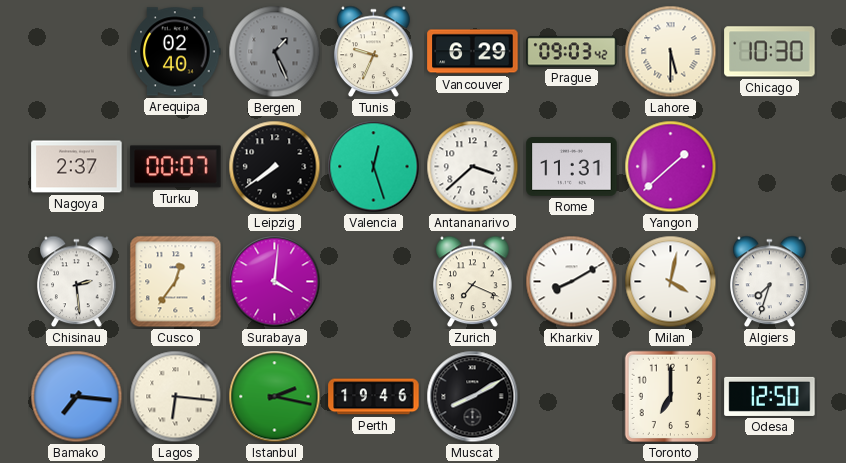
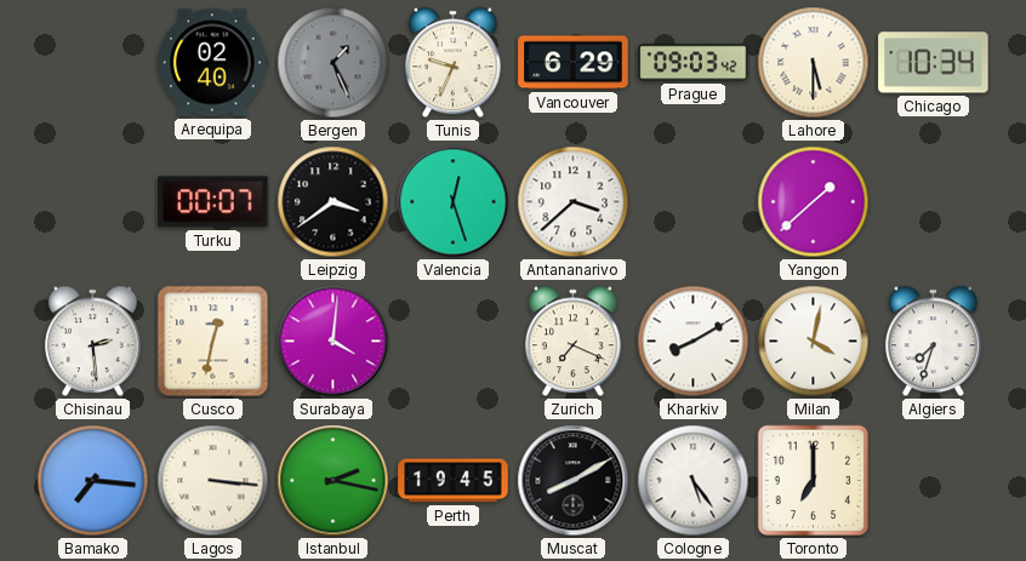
Chicago: 10:30 -> 10:34 (934, 63)
Nagoya: 2:37 -> none (77, 167)
Leipzig: 7:39 -> 3:39 (334, 202)
Rome: 11:31 -> none (572, 167)
Cusco: 12:36 -> 12:32 (213, 342)
Lagos: 6:16 -> 3:16 (213, 481)
Perth: 19:46 -> 19:45 (454, 481)
Cologne: none -> 5:24 (694, 481)
Odesa: 12:50 -> none (770, 396)
